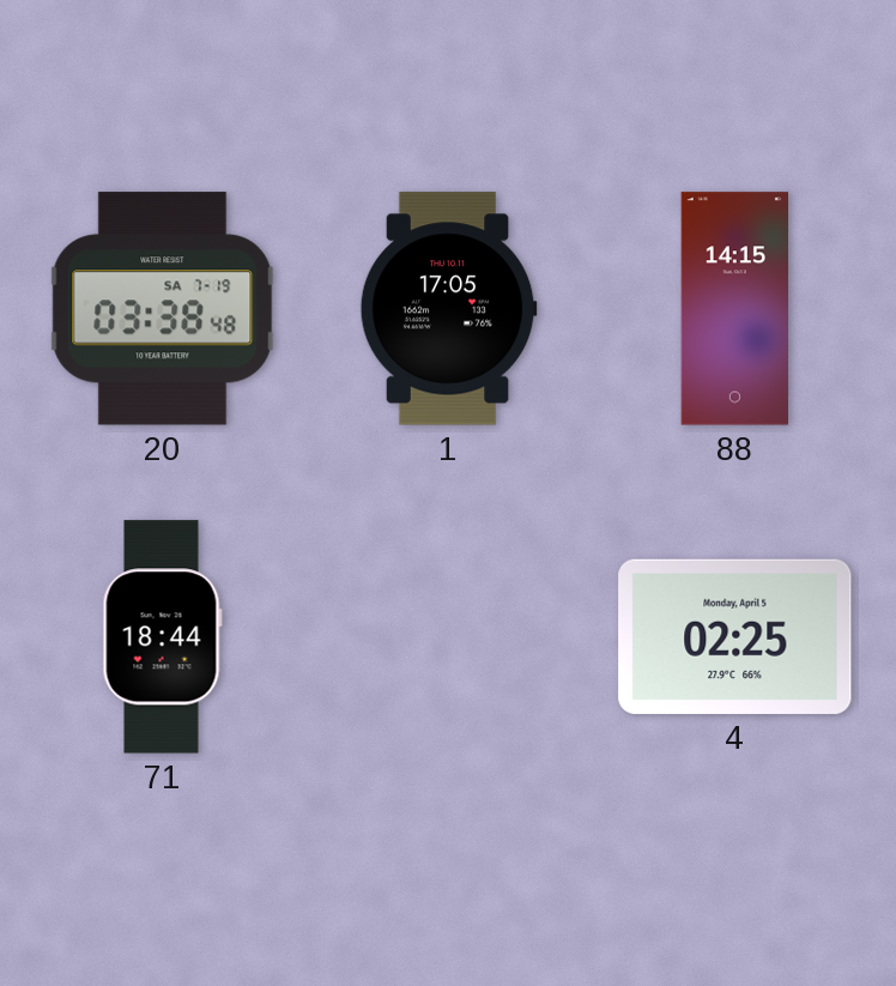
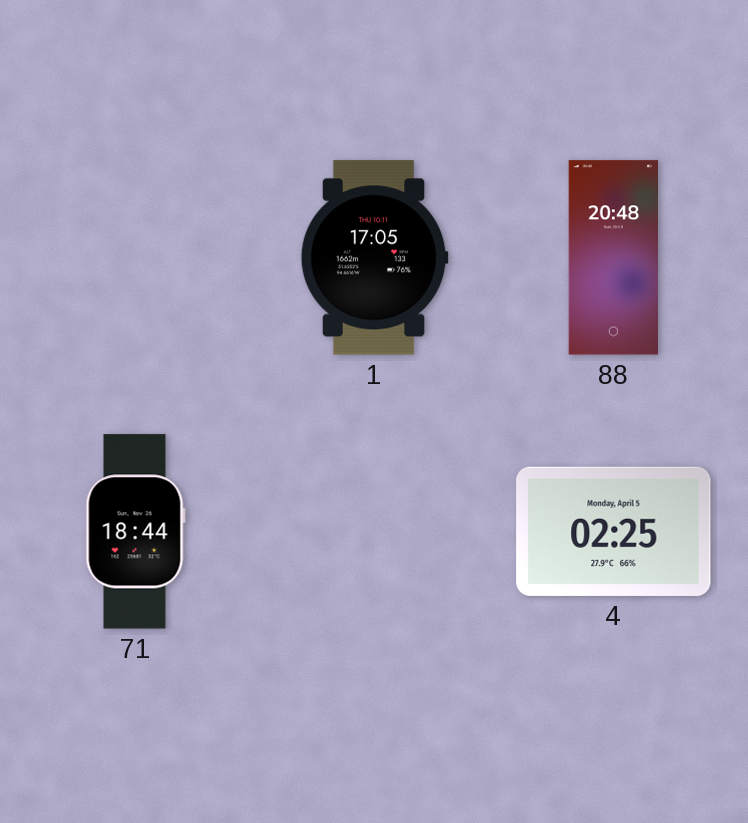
20: 03:38 -> none (163, 309)
88: 14:15 -> 20:48 (613, 258)
